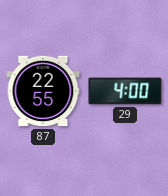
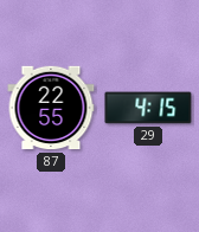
29: 4:00 -> 4:15 (148, 108)
